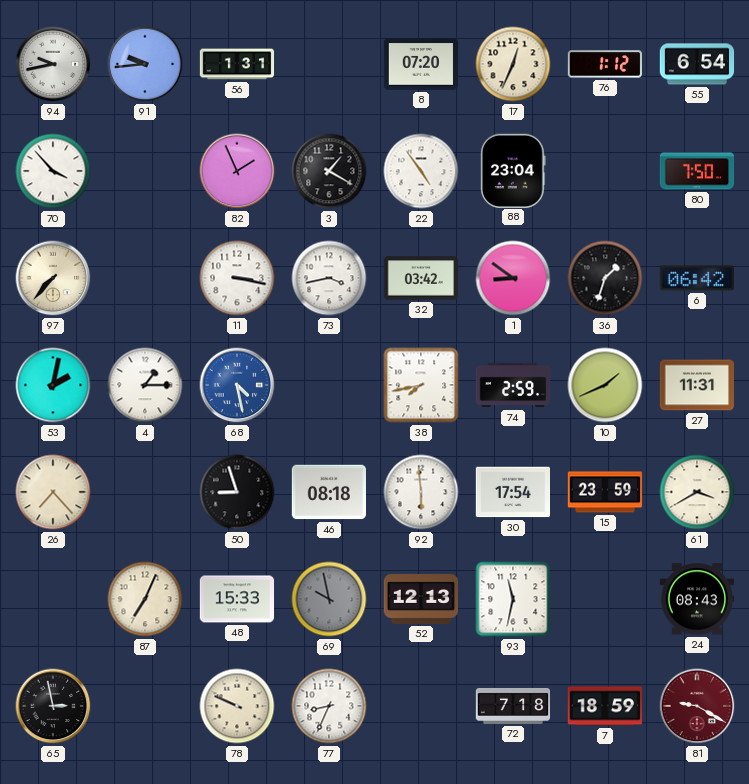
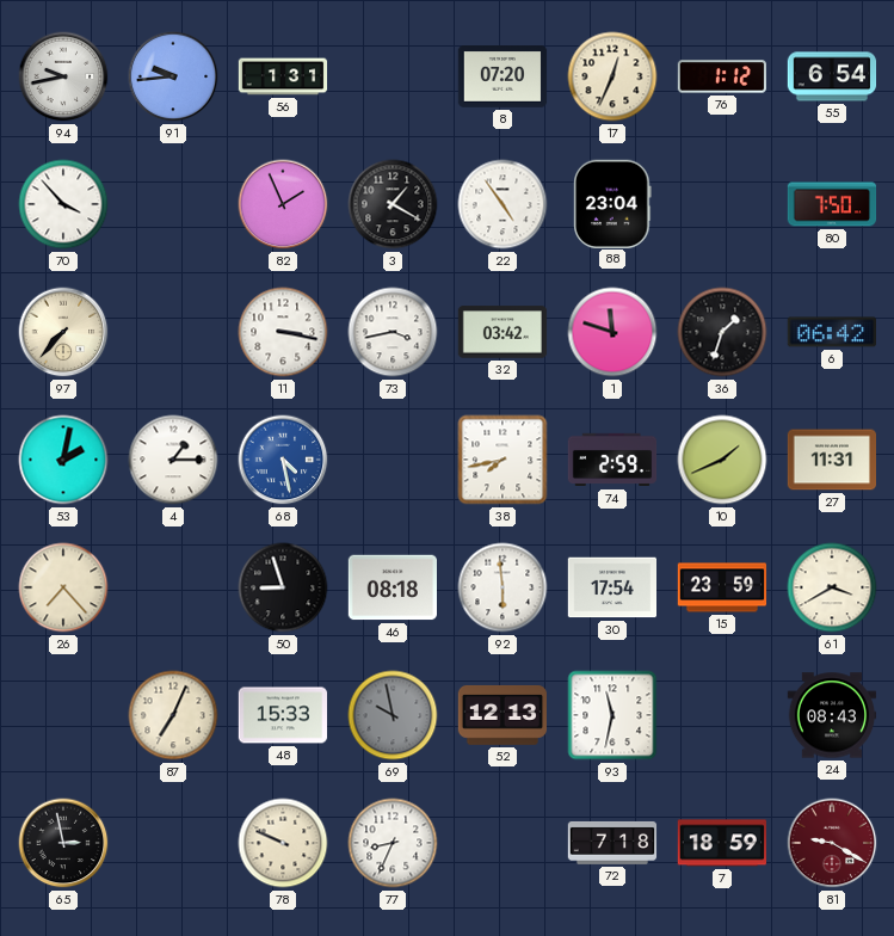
1: 8:51 -> 11:48 (612, 332)
